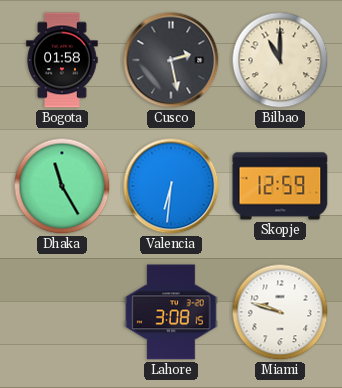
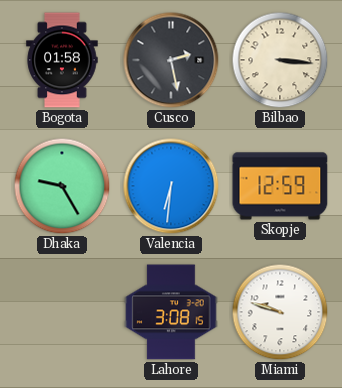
Bilbao: 11:00 -> 3:16 (280, 60)
Dhaka: 11:25 -> 9:25 (62, 186)
